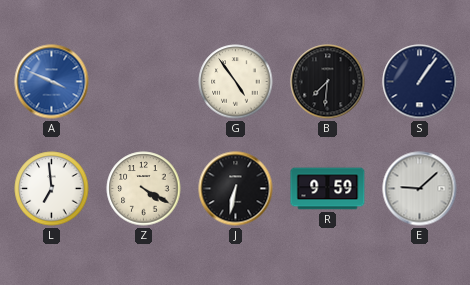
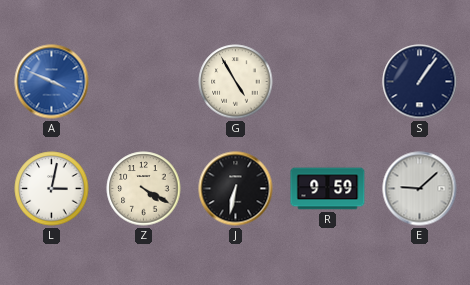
G: 4:54 -> 4:55 (236, 82)
B: 7:31 -> none (328, 82)
L: 6:59 -> 3:02 (52, 189)
